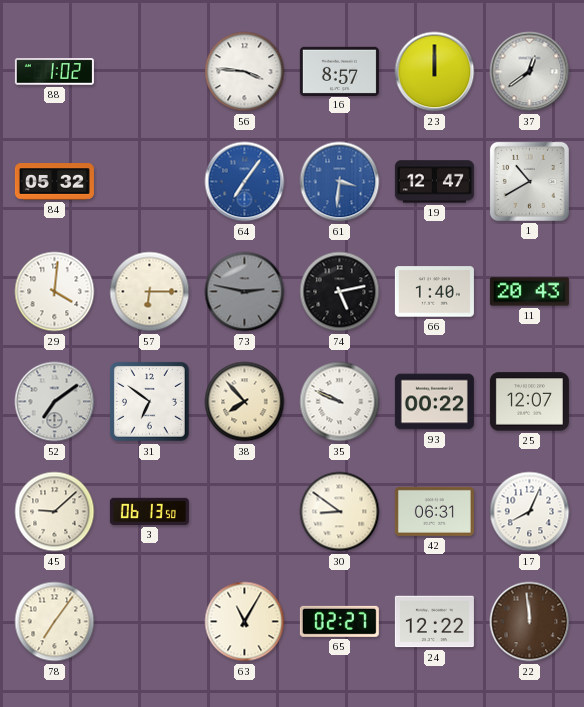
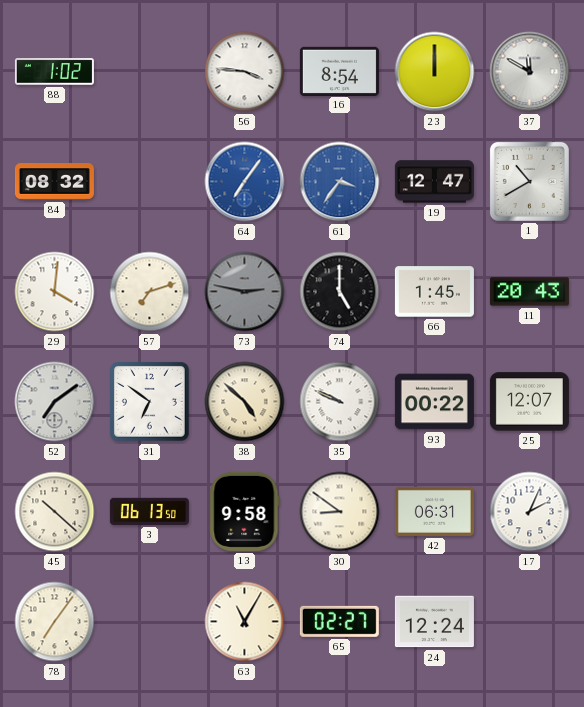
16: 8:57 -> 8:54 (339, 71)
37: 12:39 -> 11:50 (530, 72)
84: 05:32 -> 08:32 (54, 182)
61: 3:31 -> 3:36 (340, 182)
57: 6:15 -> 7:12 (150, 292)
74: 5:13 -> 5:00 (340, 292)
66: 1:40 -> 1:45 (434, 292)
38: 7:53 -> 4:52 (245, 402)
45: 9:08 -> 10:22 (55, 512)
13: none -> 9:58 (245, 511)
17: 8:04 -> 2:04 (530, 512)
24: 12:22 -> 12:24 (434, 622)
22: 11:59 -> none (530, 622)
